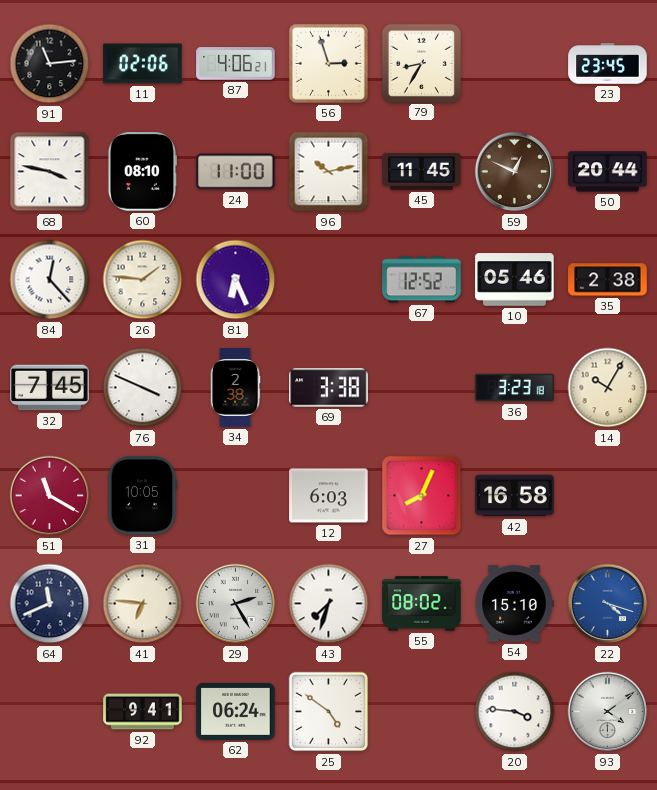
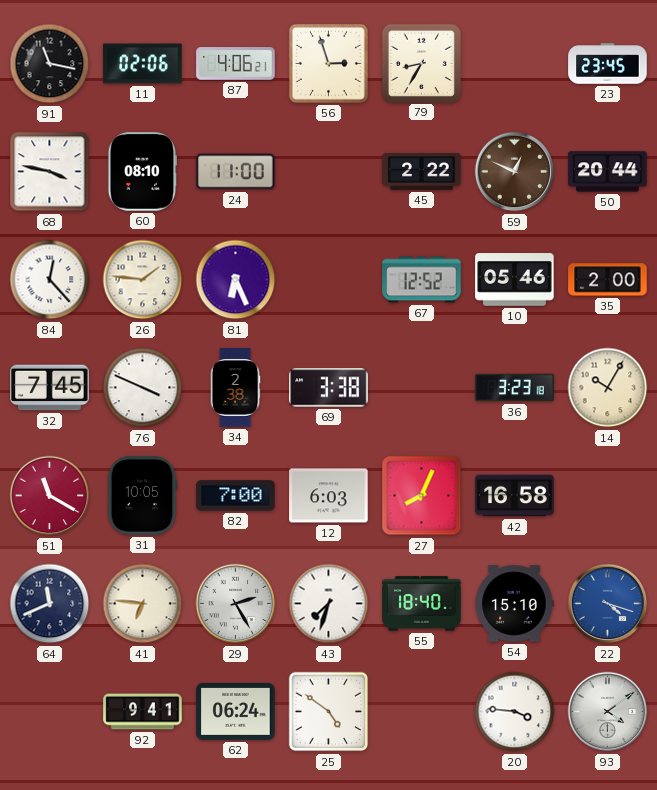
91: 11:14 -> 11:17 (50, 64)
96: 10:13 -> none (329, 172)
45: 11:45 -> 2:22 (422, 172)
35: 2:38 -> 2:00 (608, 280)
82: none -> 7:00 (236, 496)
55: 08:02 -> 18:40 (422, 604)
